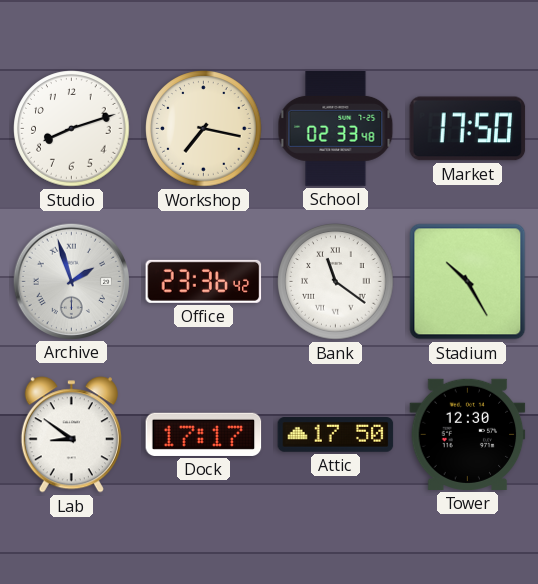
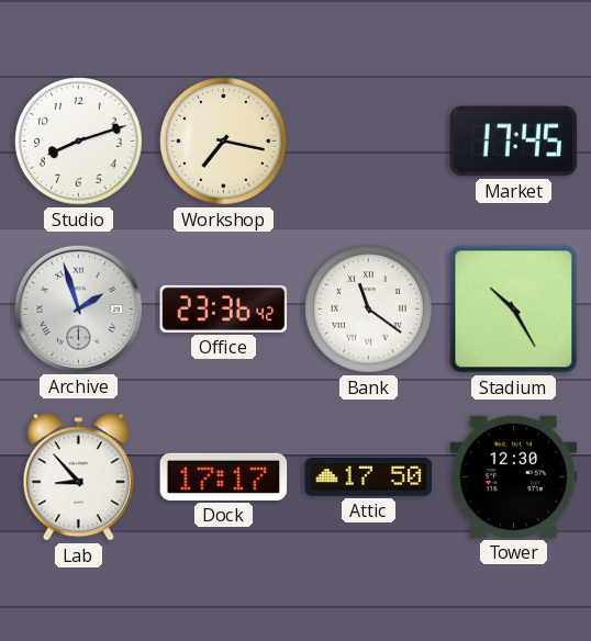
School: 02:33 -> none (336, 129)
Market: 17:50 -> 17:45 (514, 142)
Lab: 8:51 -> 8:53 (78, 477)
